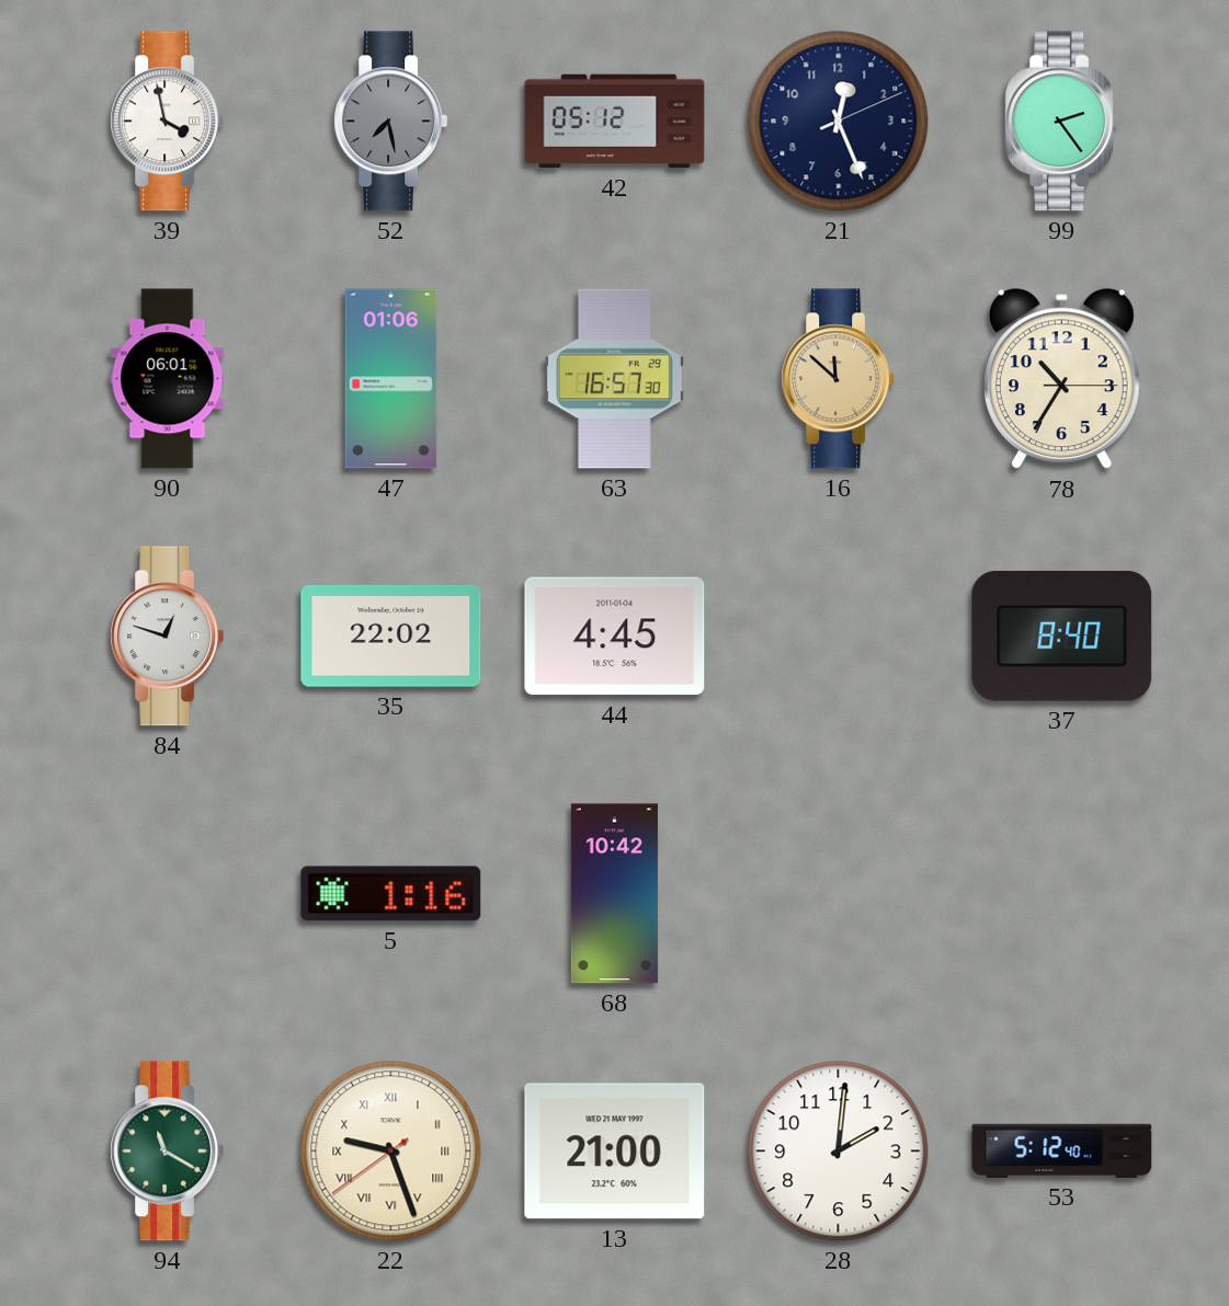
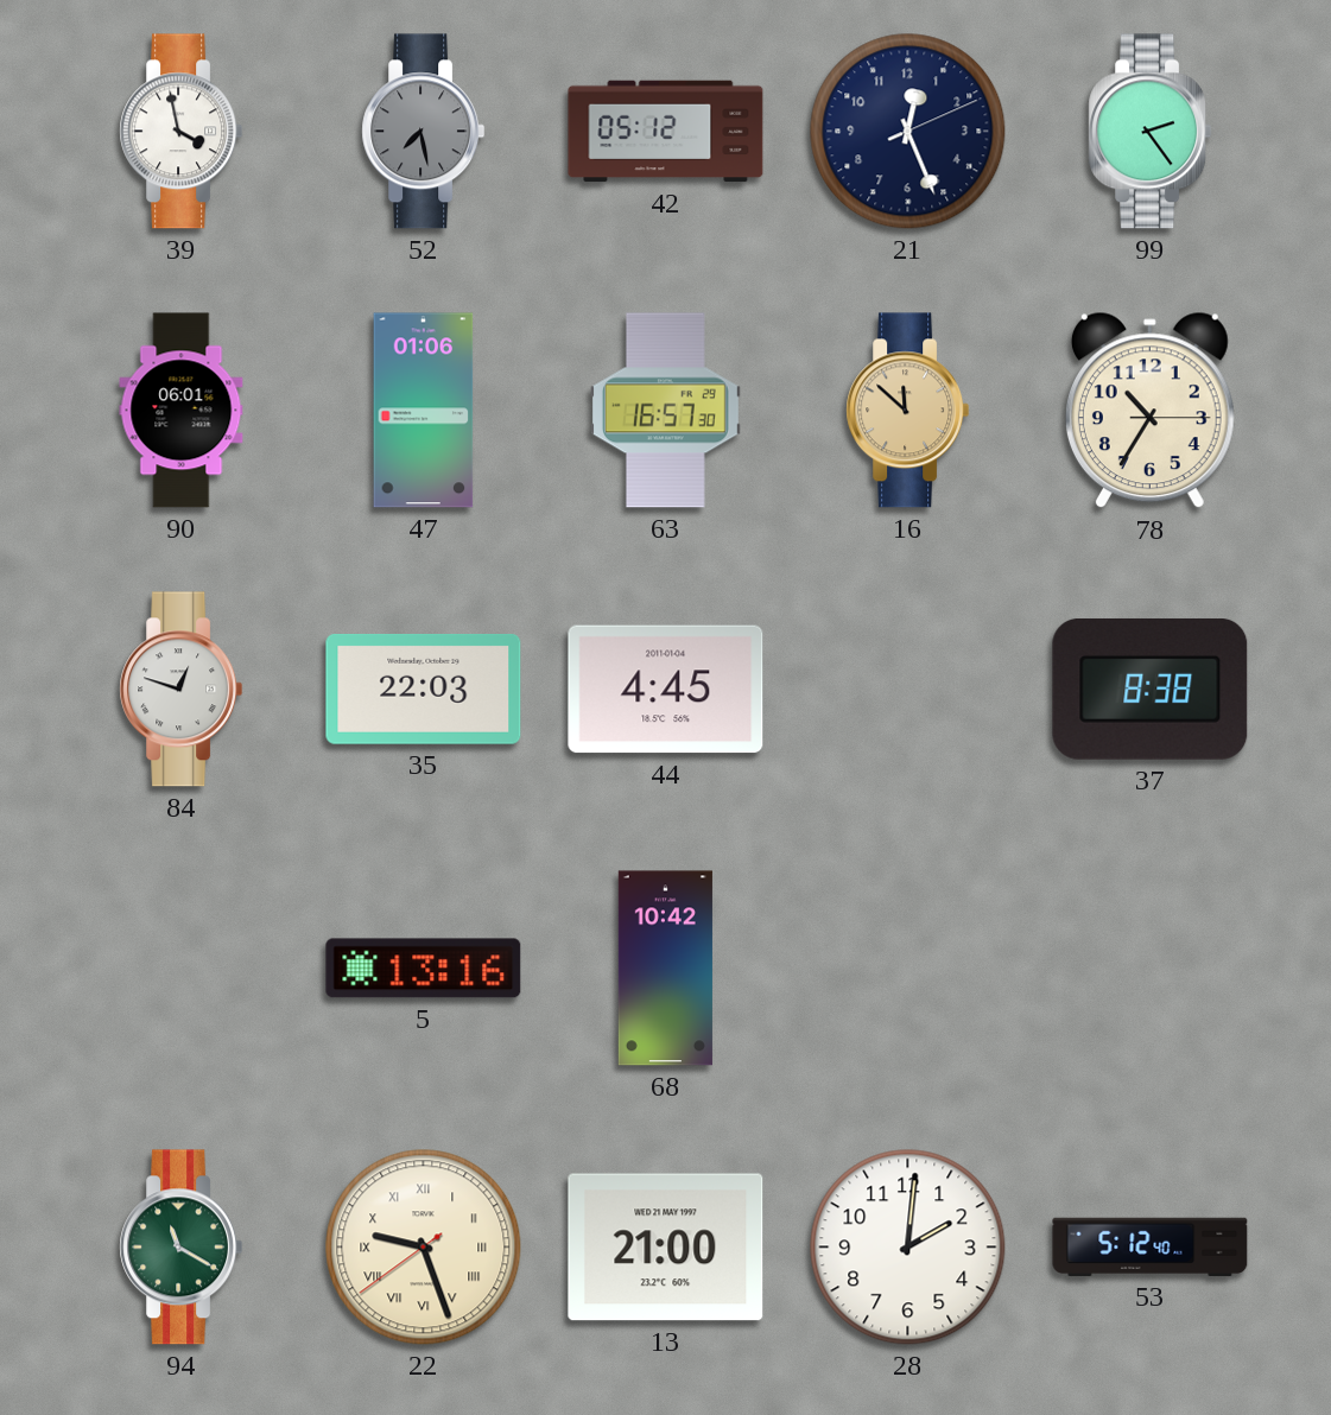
35: 22:02 -> 22:03 (424, 690)
37: 8:40 -> 8:38 (1151, 689)
5: 1:16 -> 13:16 (424, 969)
